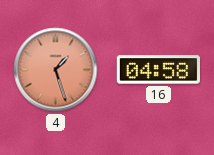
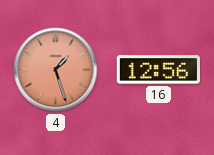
16: 04:58 -> 12:56 (158, 70)
